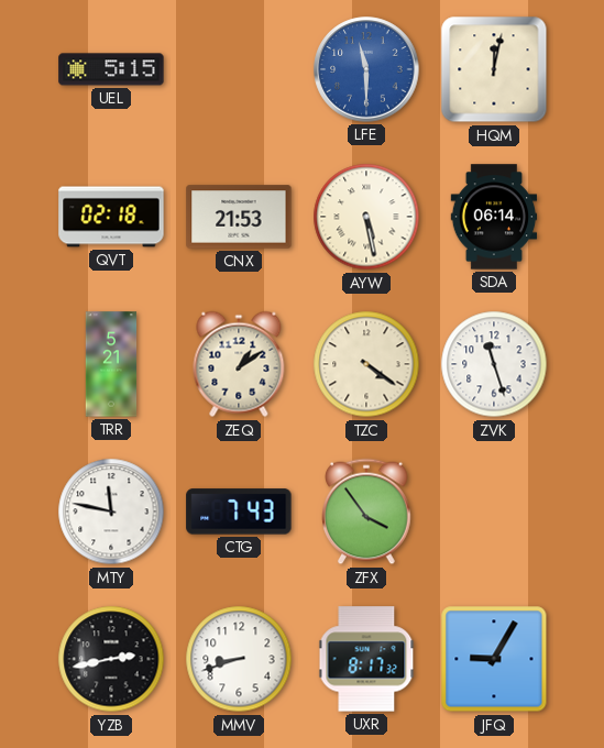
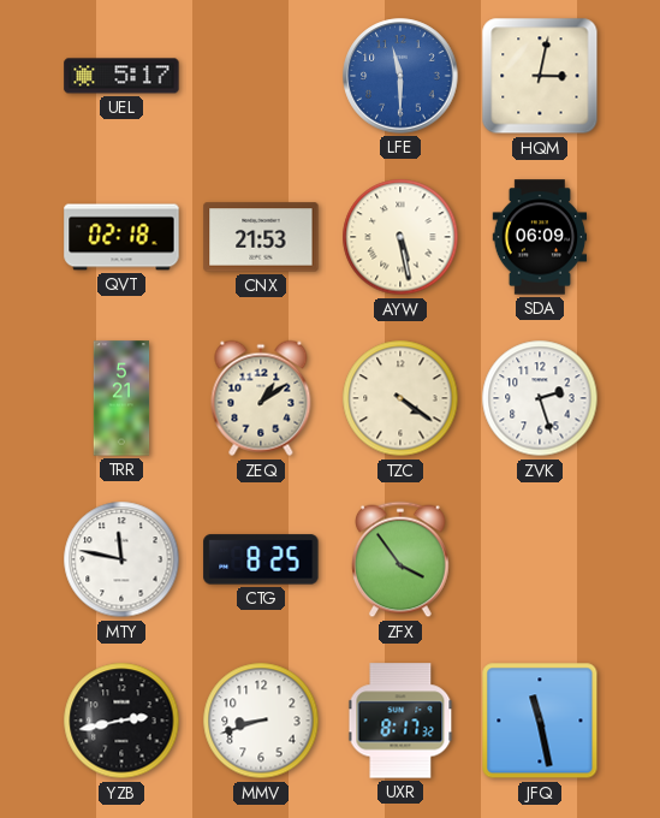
UEL: 5:15 -> 5:17 (121, 76)
HQM: 12:02 -> 3:02 (540, 76)
SDA: 06:14 -> 06:09 (540, 237)
ZVK: 11:27 -> 2:27 (540, 398)
CTG: 7:43 -> 8:25 (261, 559)
JFQ: 9:05 -> 11:28 (540, 721)
